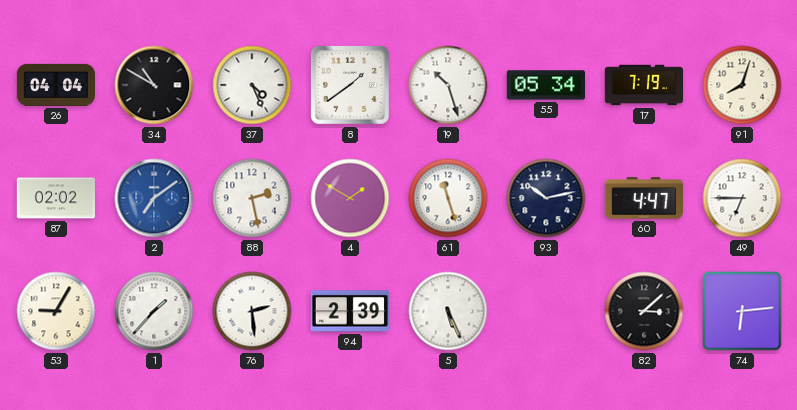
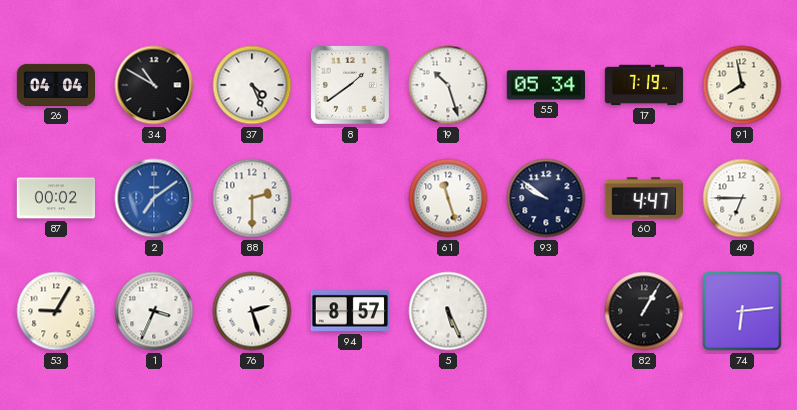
91: 8:03 -> 7:58 (742, 85)
87: 02:02 -> 00:02 (55, 198)
88: 2:28 -> 2:30 (252, 198)
4: 1:50 -> none (350, 198)
93: 10:13 -> 9:51 (546, 198)
1: 1:37 -> 3:34 (154, 311)
76: 2:29 -> 2:27 (252, 311)
94: 2:39 -> 8:57 (350, 311)
82: 3:08 -> 1:05 (644, 311)
